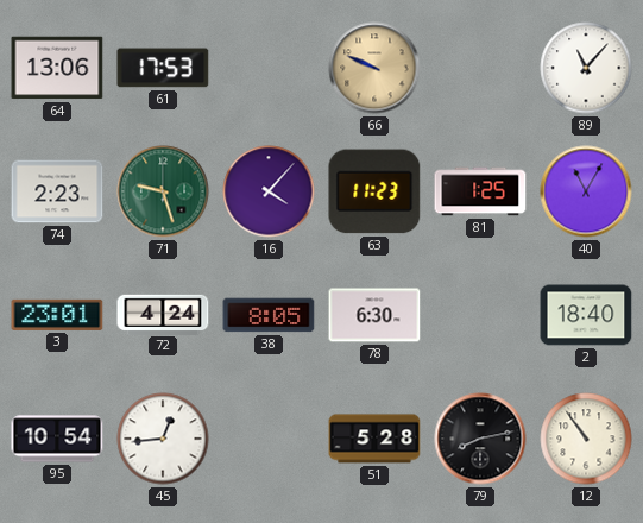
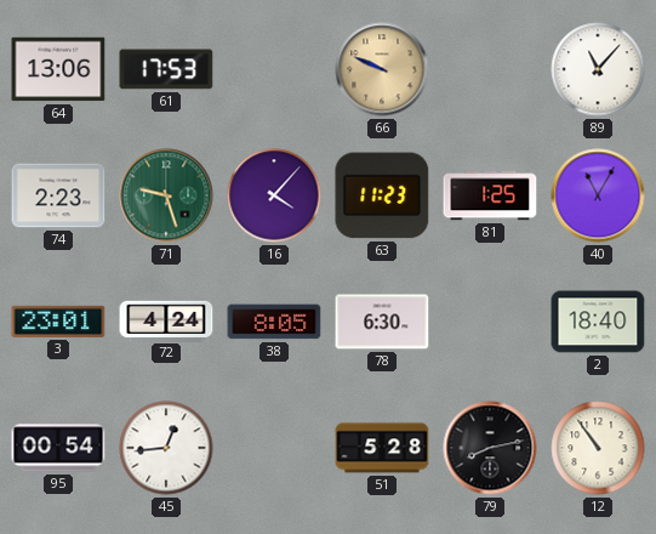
95: 10:54 -> 00:54 (58, 448)
